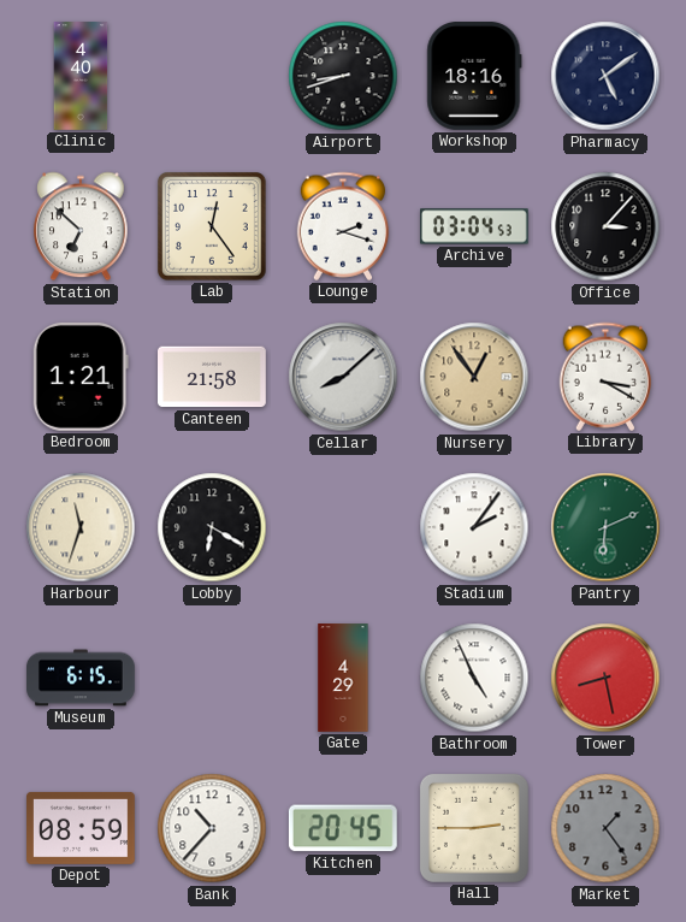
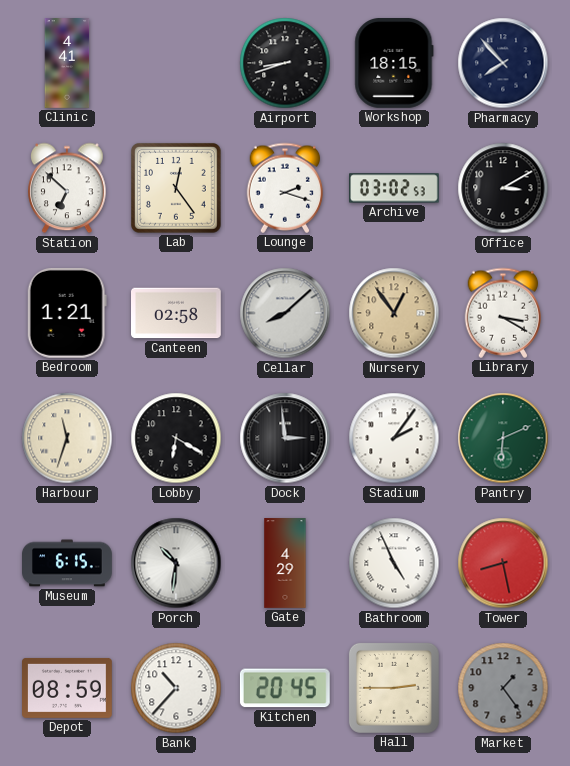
Clinic: 4:40 -> 4:41 (67, 63)
Workshop: 18:16 -> 18:15 (394, 64)
Pharmacy: 5:09 -> 7:53 (503, 63)
Archive: 03:04 -> 03:02 (395, 188)
Office: 3:07 -> 3:10 (503, 188)
Canteen: 21:58 -> 02:58 (177, 313)
Dock: none -> 2:59 (285, 438)
Porch: none -> 10:31 (176, 563)
